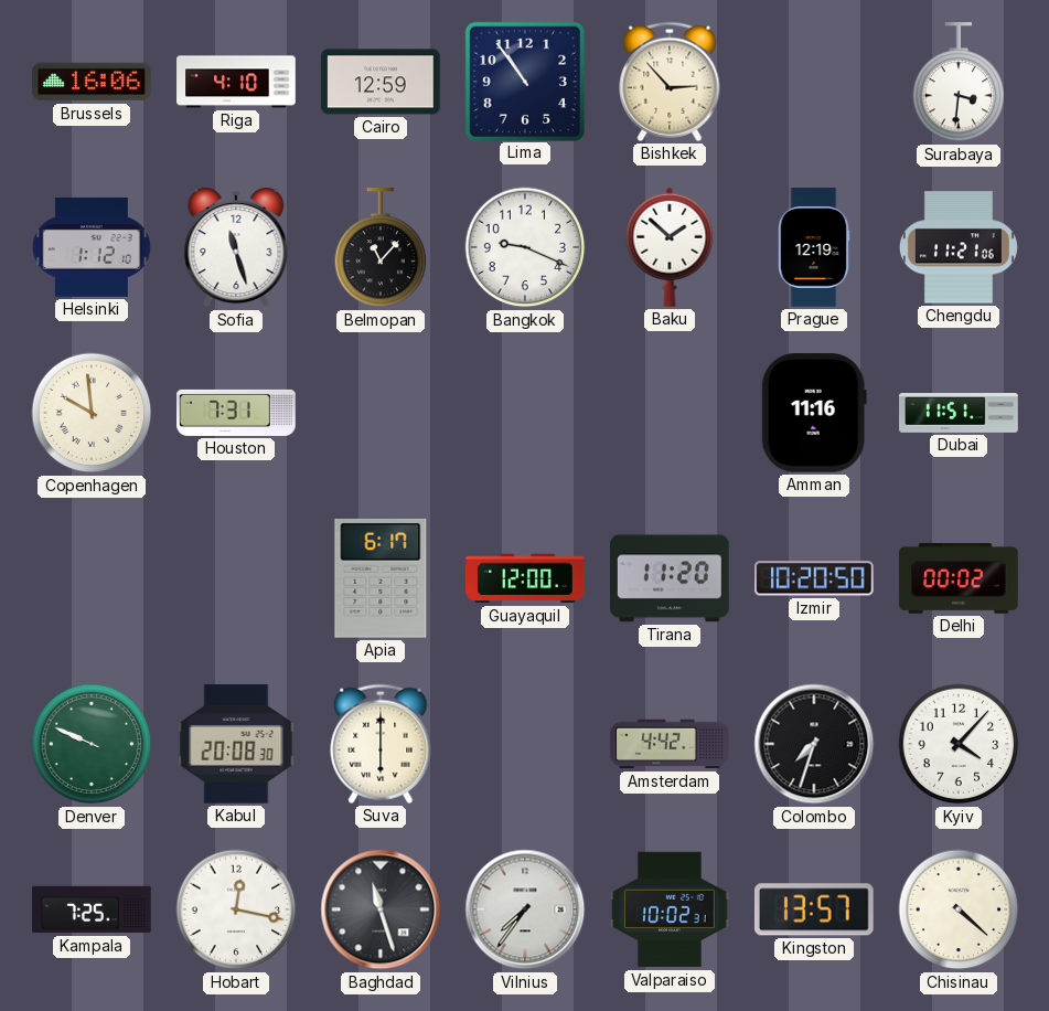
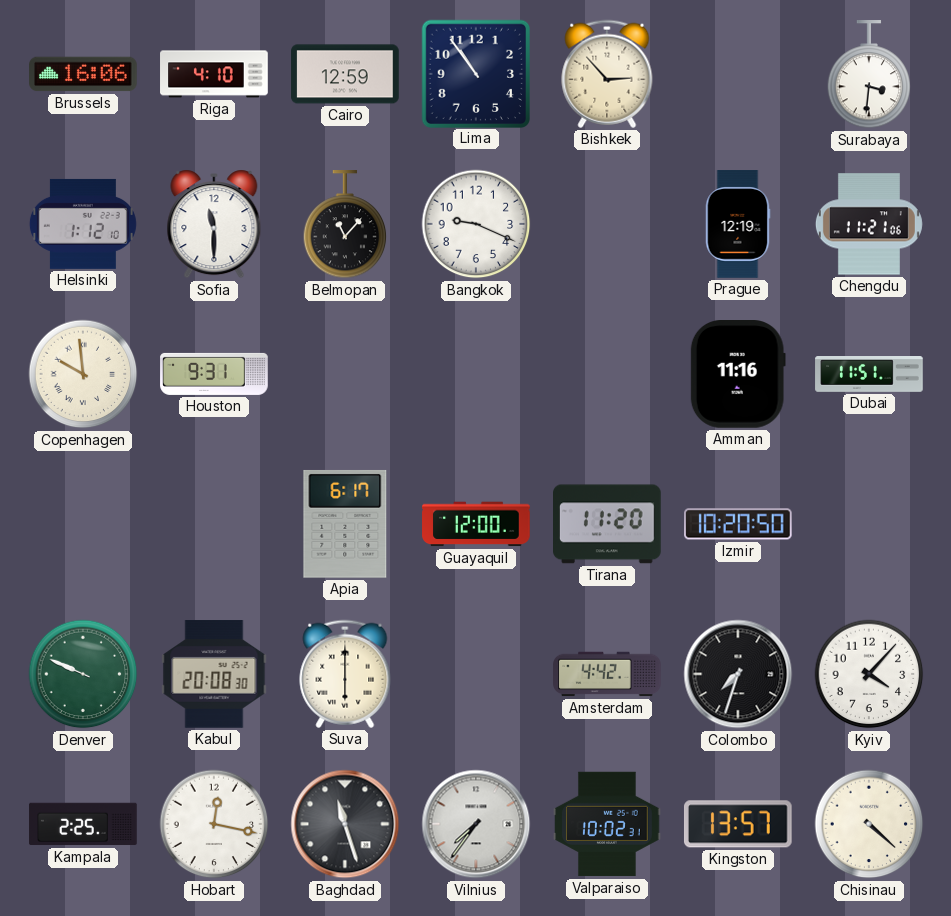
Sofia: 11:27 -> 11:30 (214, 224)
Baku: 1:52 -> none (670, 247)
Houston: 7:31 -> 9:31 (214, 374)
Delhi: 00:02 -> none (959, 578)
Kampala: 7:25 -> 2:25 (83, 824)
